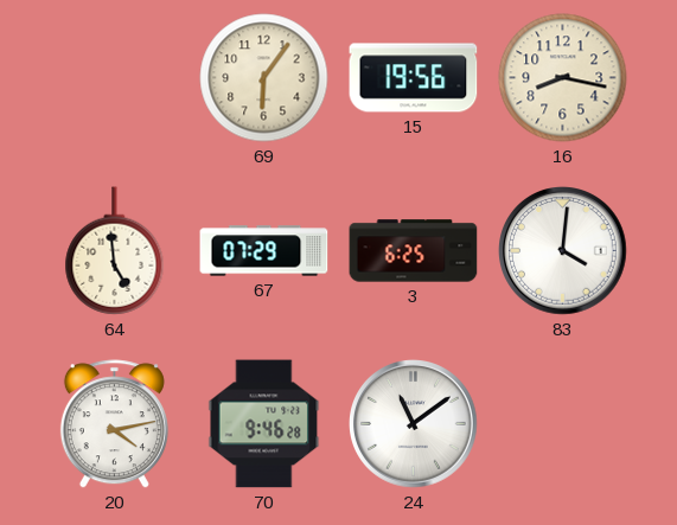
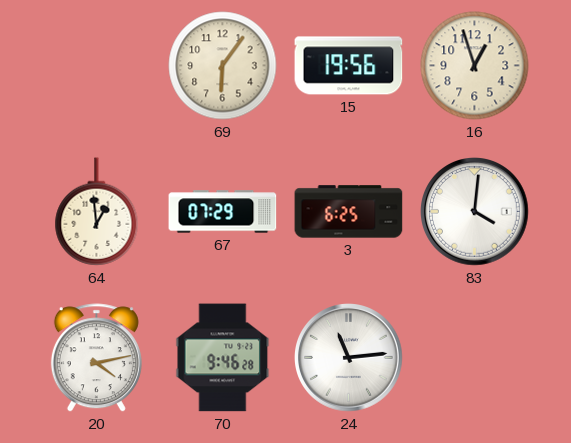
16: 8:17 -> 12:57 (475, 66)
64: 4:59 -> 12:59 (97, 212)
24: 11:09 -> 11:14 (349, 358)
